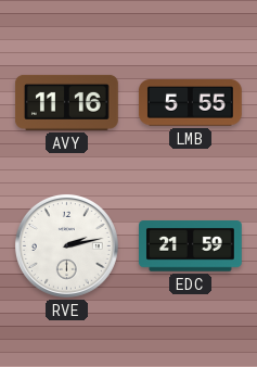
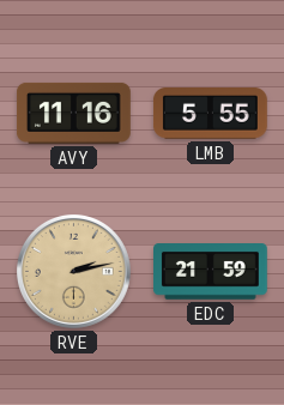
RVE dial: white -> champagne (73, 271)
